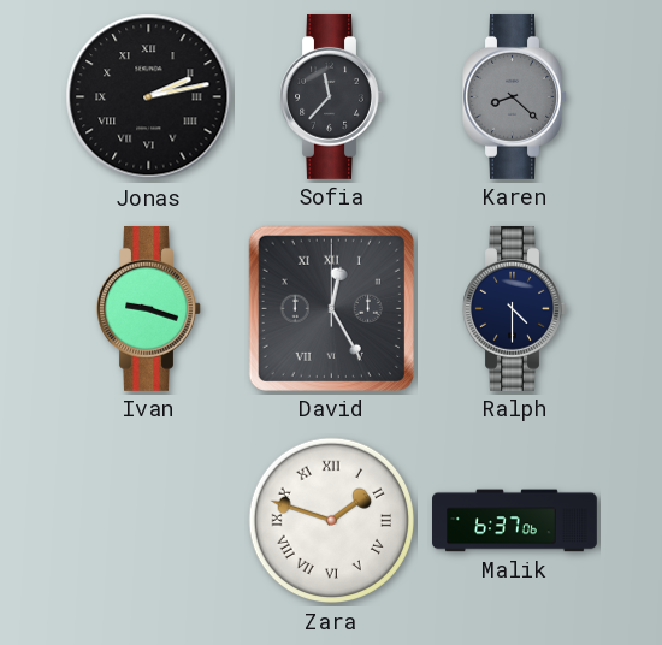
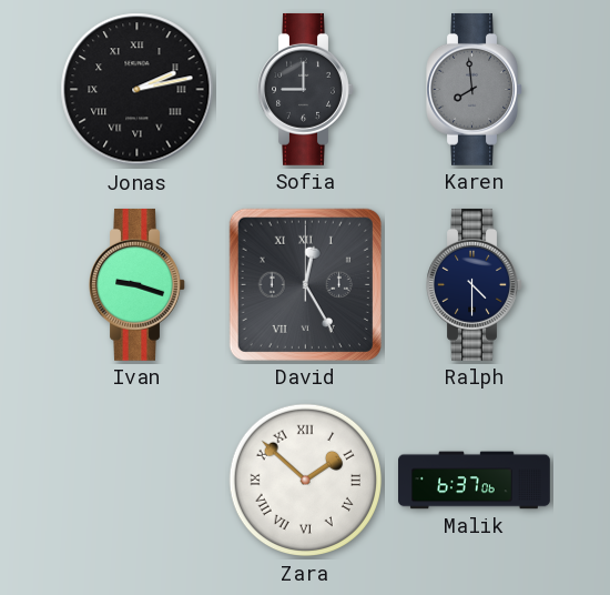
Sofia: 11:37 -> 9:00 (306, 89)
Karen: 8:22 -> 7:59 (475, 89)
Zara: 1:48 -> 1:52 (306, 481)
